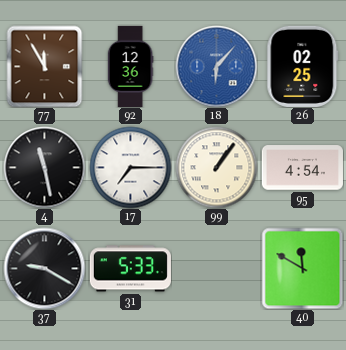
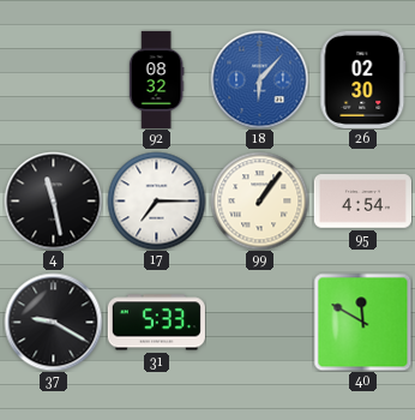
77: 11:55 -> none (45, 66)
92: 12:36 -> 08:32 (156, 79)
26: 02:25 -> 02:30 (363, 79)
